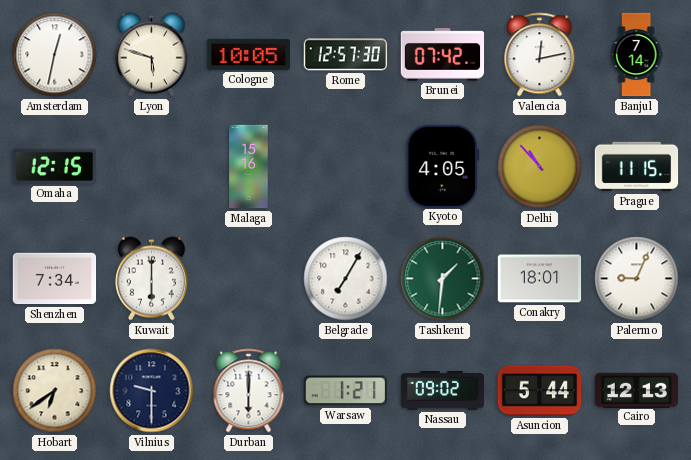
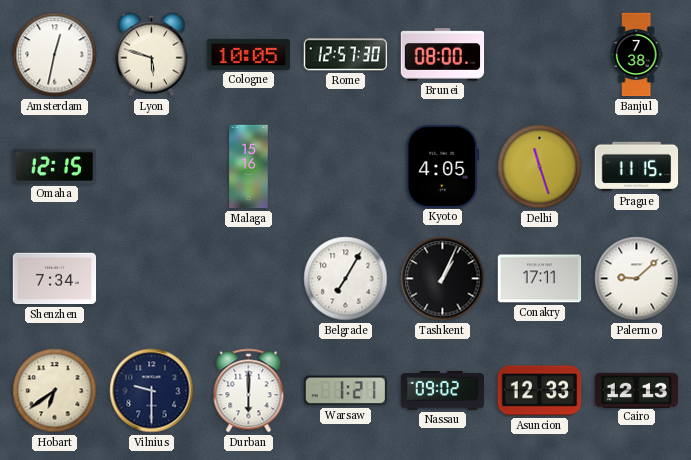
Brunei: 07:42 -> 08:00 (443, 55)
Valencia: 12:13 -> none (540, 55)
Banjul: 7:14 -> 7:38 (636, 55)
Delhi: 10:53 -> 11:27 (540, 167)
Kuwait: 6:00 -> none (151, 279)
Tashkent: 1:31 -> 1:04 (443, 279)
Tashkent dial: green -> black (443, 279)
Conakry: 18:01 -> 17:11 (540, 279)
Palermo: 9:04 -> 9:08 (637, 279)
Asuncion: 5:44 -> 12:33 (540, 391)
